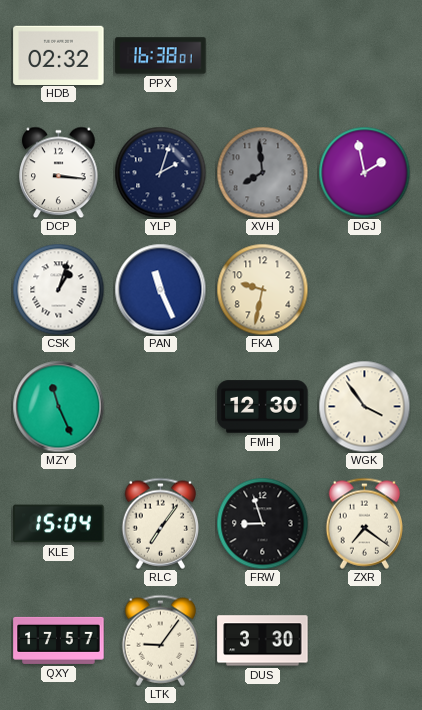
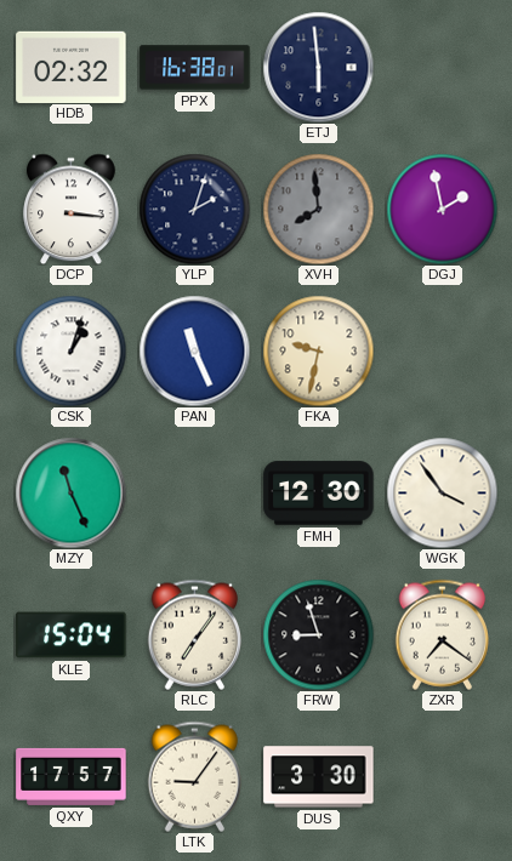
ETJ: none -> 5:59 (318, 67)
